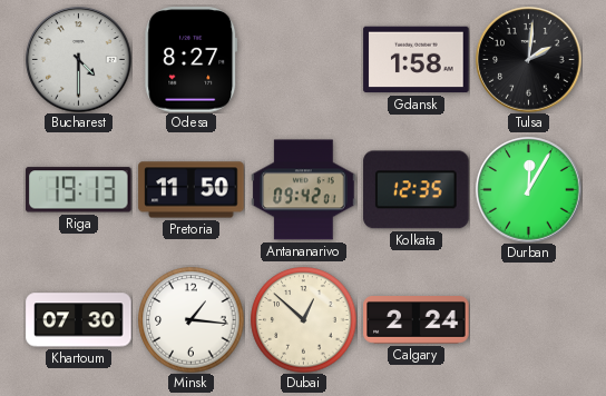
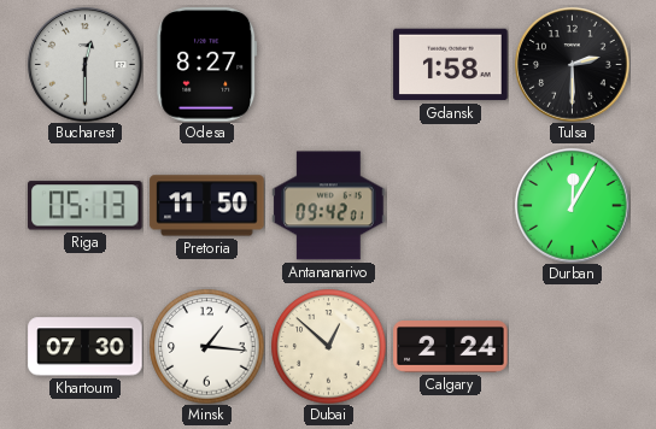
Bucharest: 4:30 -> 12:30 (86, 65)
Tulsa: 2:01 -> 2:30 (573, 65)
Riga: 19:13 -> 05:13 (86, 206)
Kolkata: 12:35 -> none (417, 190)
